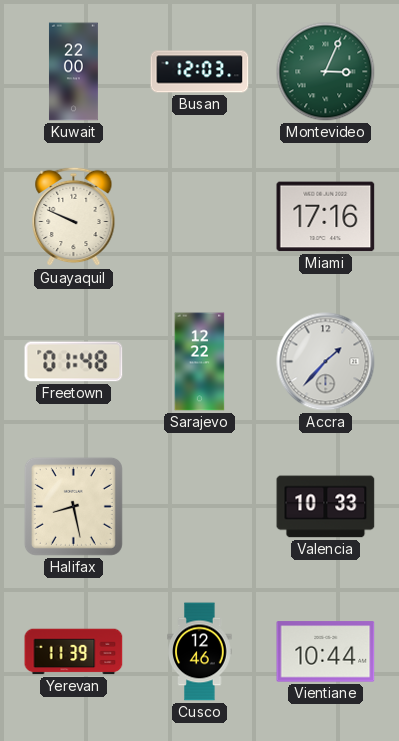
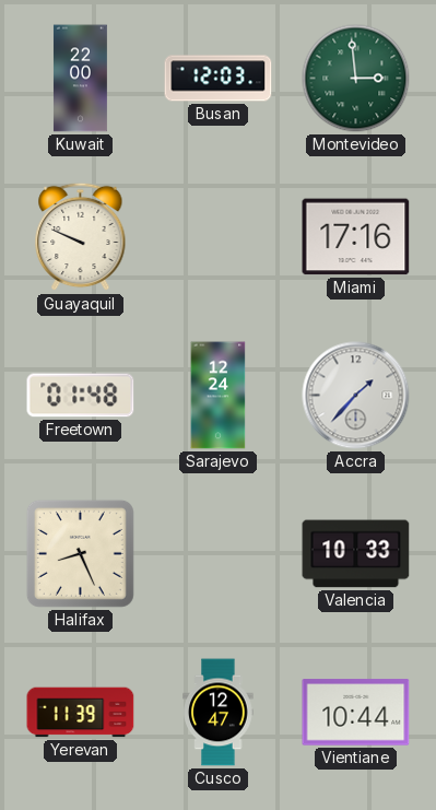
Montevideo: 3:04 -> 2:59 (356, 79)
Sarajevo: 12:22 -> 12:24 (219, 396)
Halifax: 8:28 -> 8:26 (80, 553)
Cusco: 12:46 -> 12:47 (219, 713)
